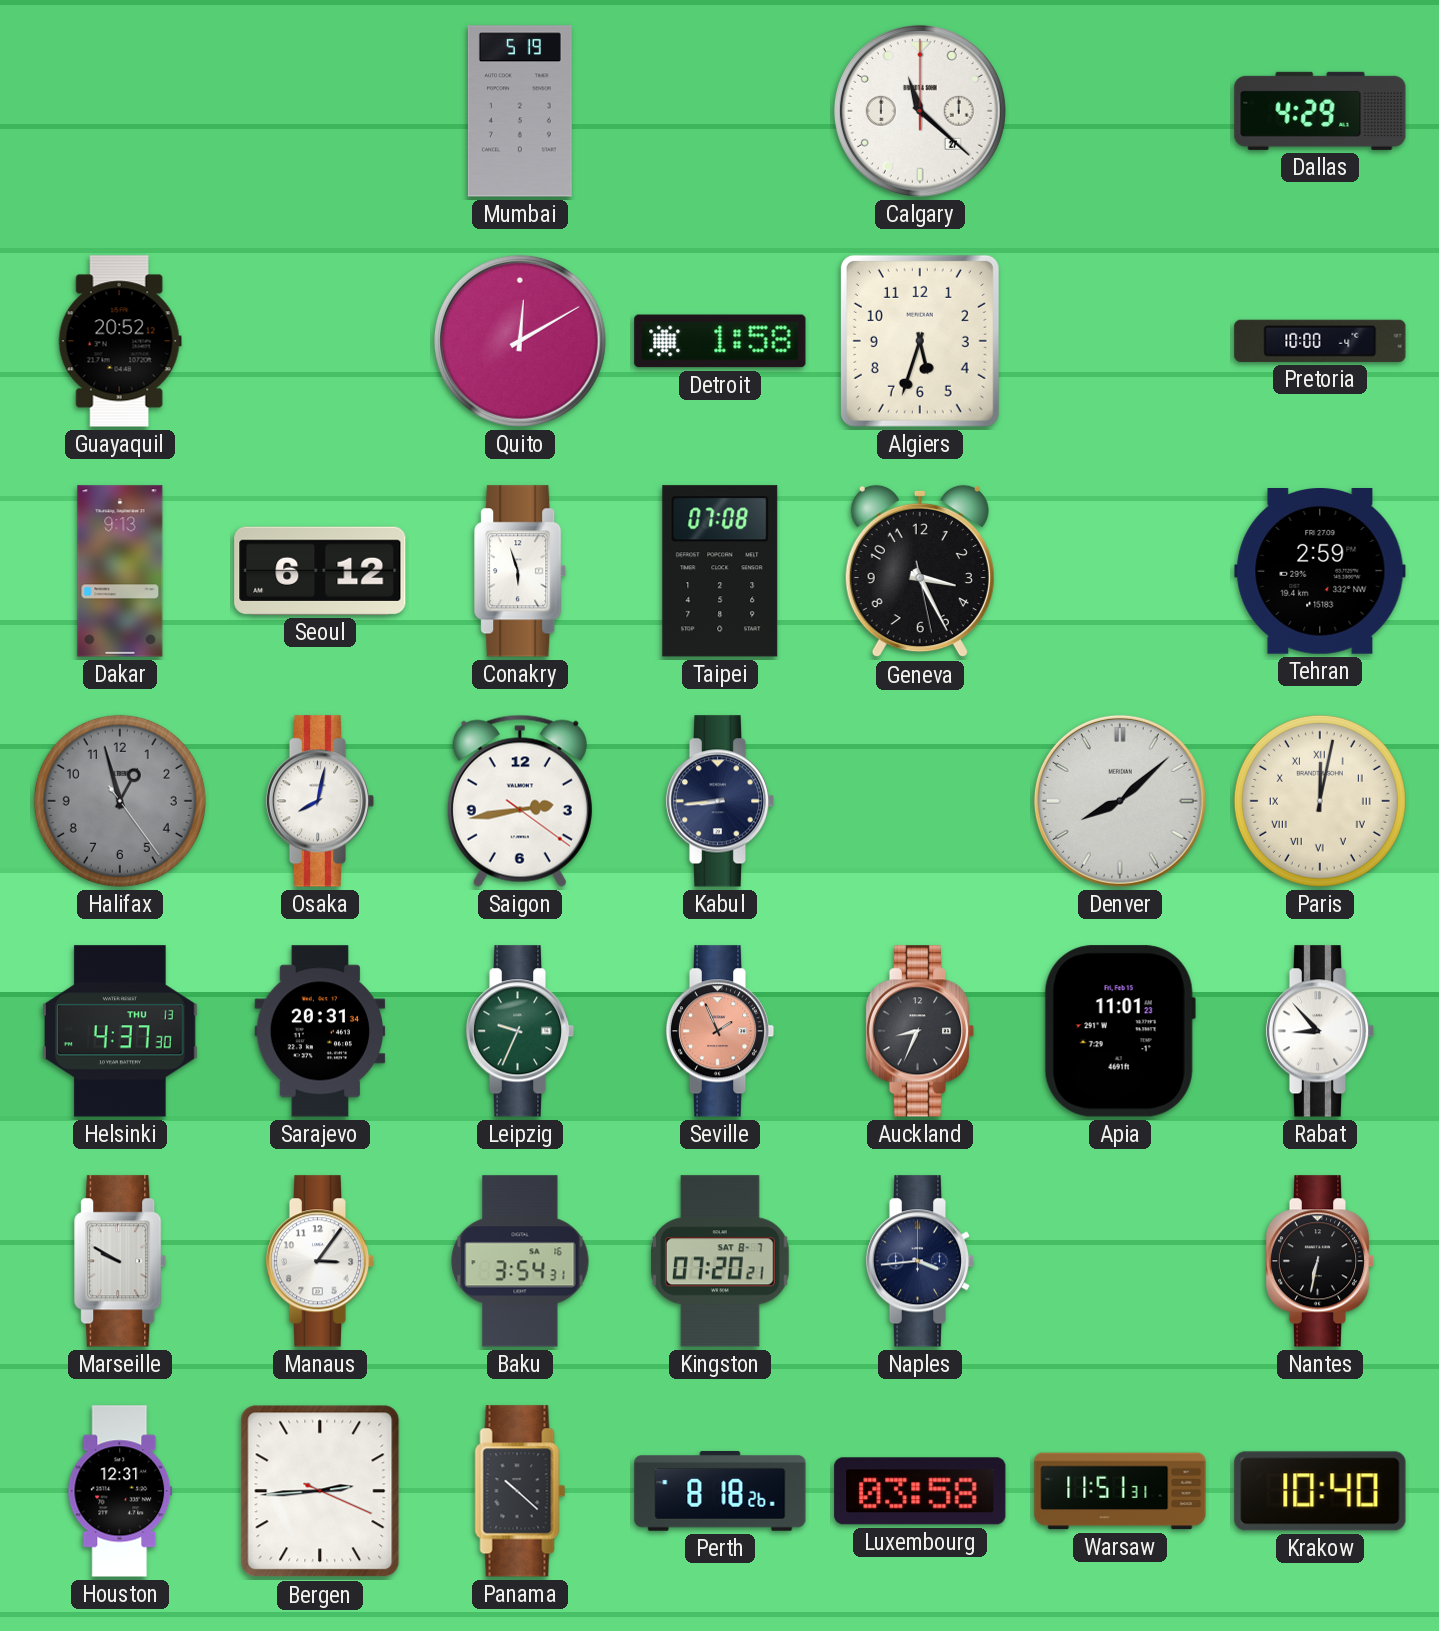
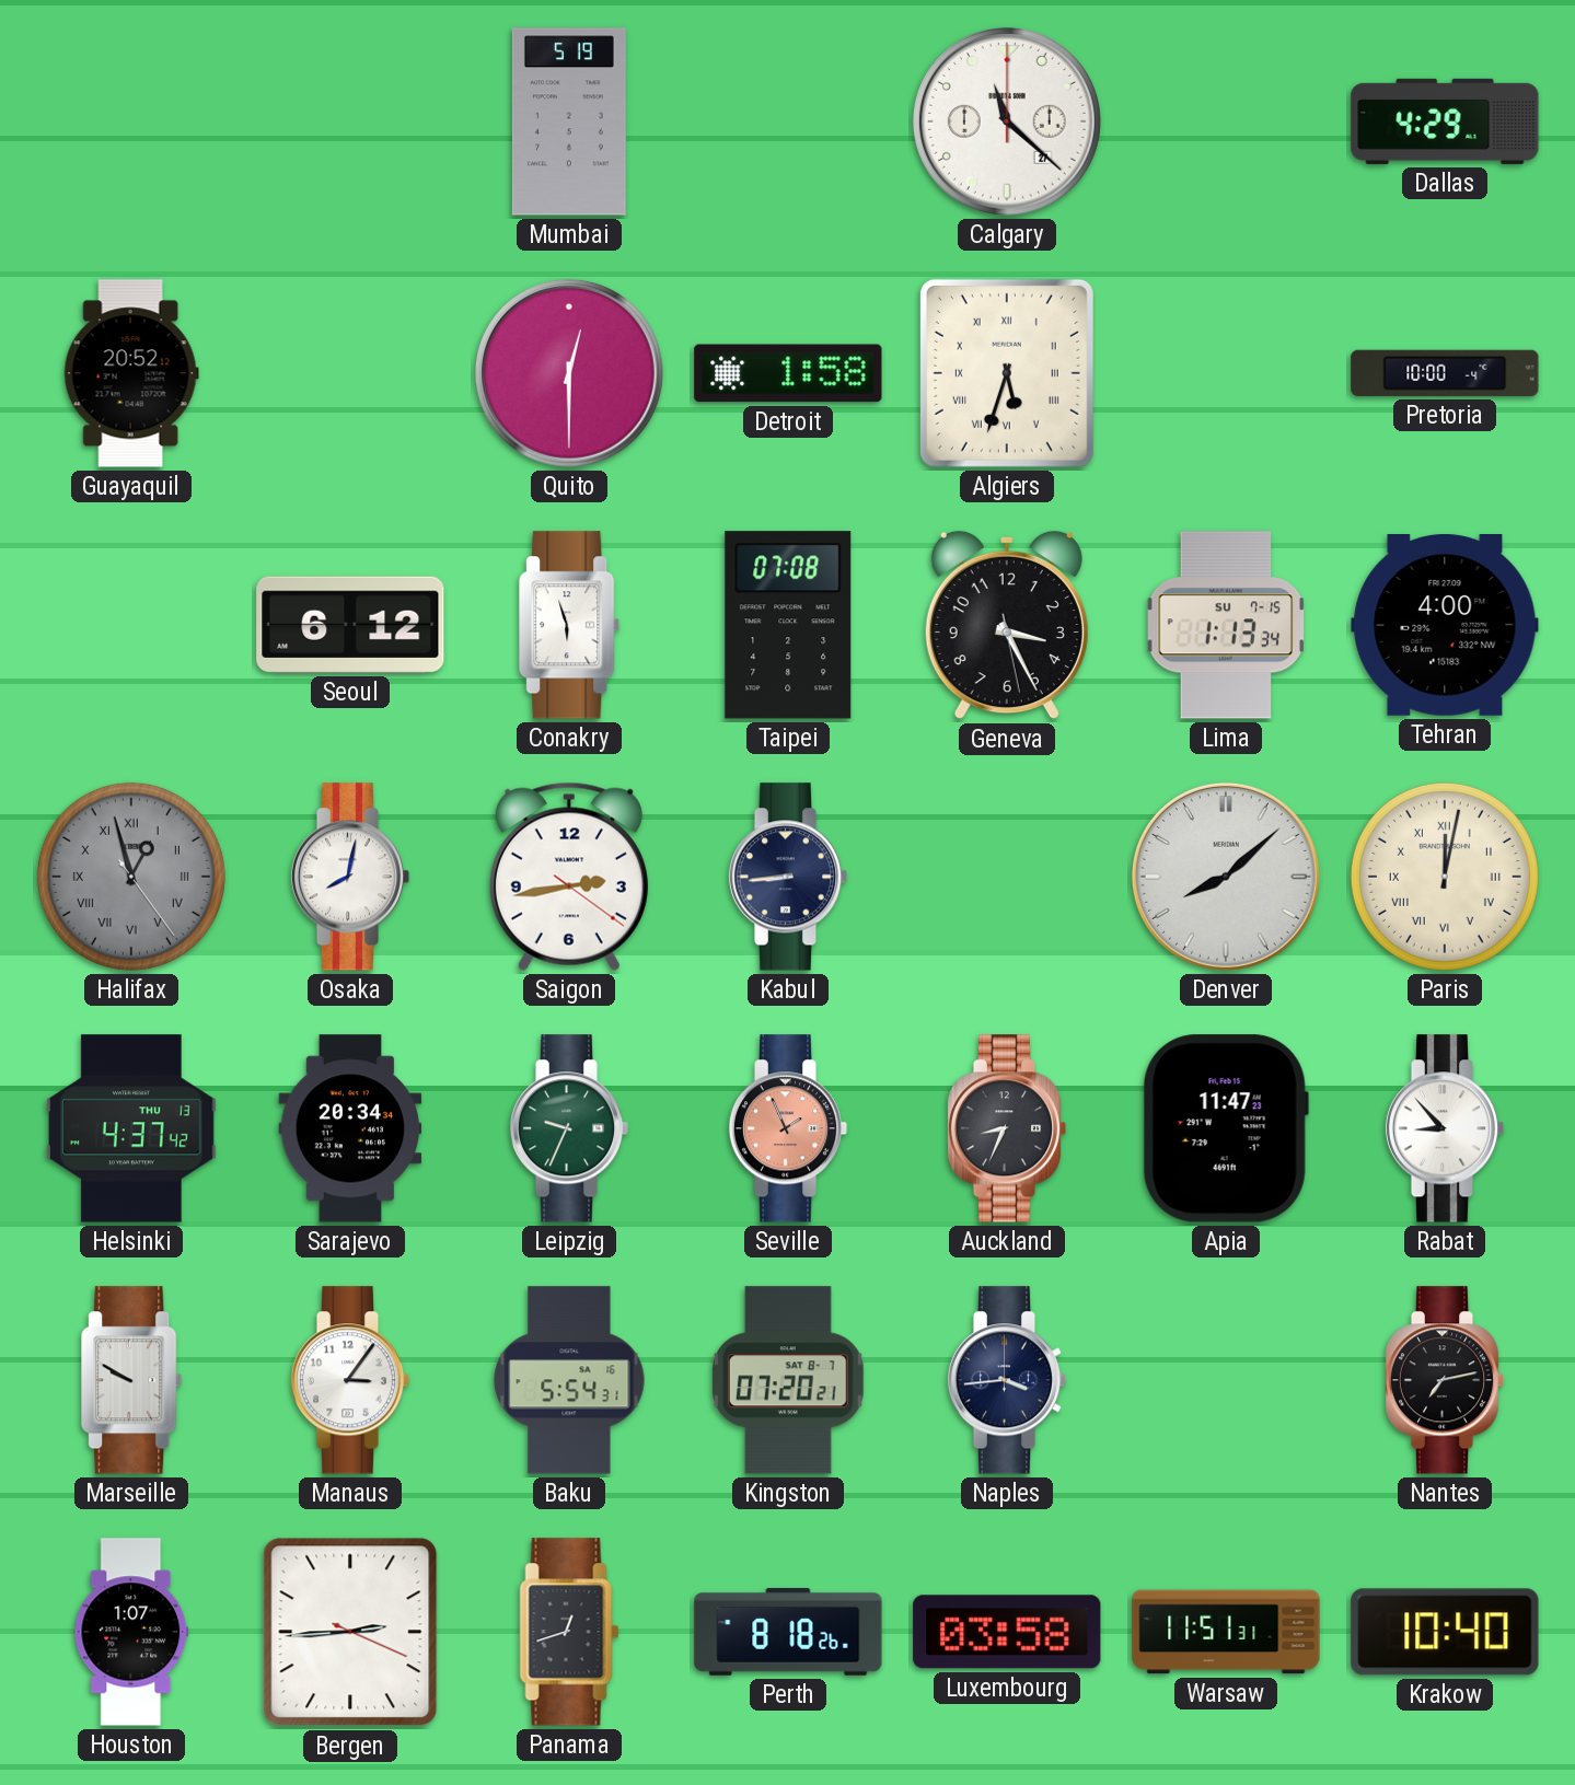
Quito: 12:10 -> 12:30 (569, 373)
Algiers numerals: Arabic -> Roman (1007, 373)
Dakar: 9:13 -> none (120, 571)
Lima: none -> 1:13 (1226, 625)
Tehran: 2:59 -> 4:00 (1445, 626)
Halifax numerals: Arabic -> Roman (131, 877)
Helsinki: 4:37:30 -> 4:37:42 (131, 1128)
Sarajevo: 20:31 -> 20:34 (350, 1128)
Apia: 11:01 -> 11:47 (1226, 1128)
Baku: 3:54 -> 5:54 (569, 1380)
Nantes: 6:32 -> 7:13 (1445, 1380)
Houston: 12:31 -> 1:07 (131, 1632)
Panama: 10:22 -> 12:42 (569, 1632)
